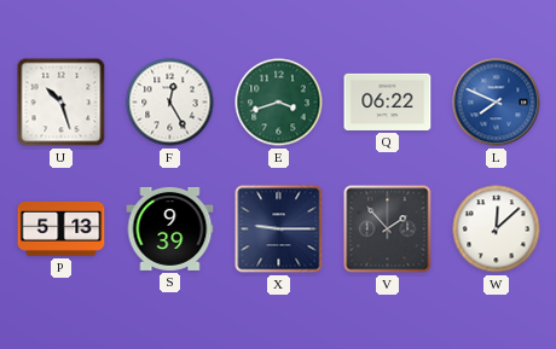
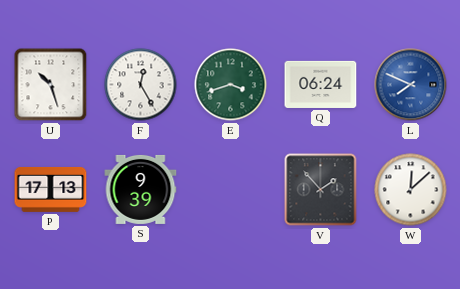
Q: 06:22 -> 06:24 (321, 84)
P: 5:13 -> 17:13 (51, 189)
X: 9:15 -> none (279, 229)
